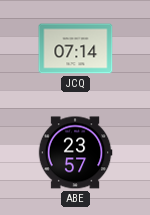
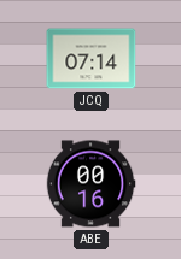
ABE: 23:57 -> 00:16 (91, 184)
